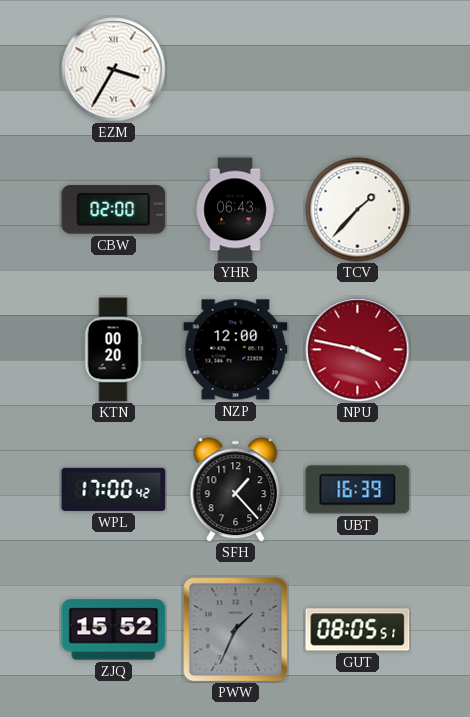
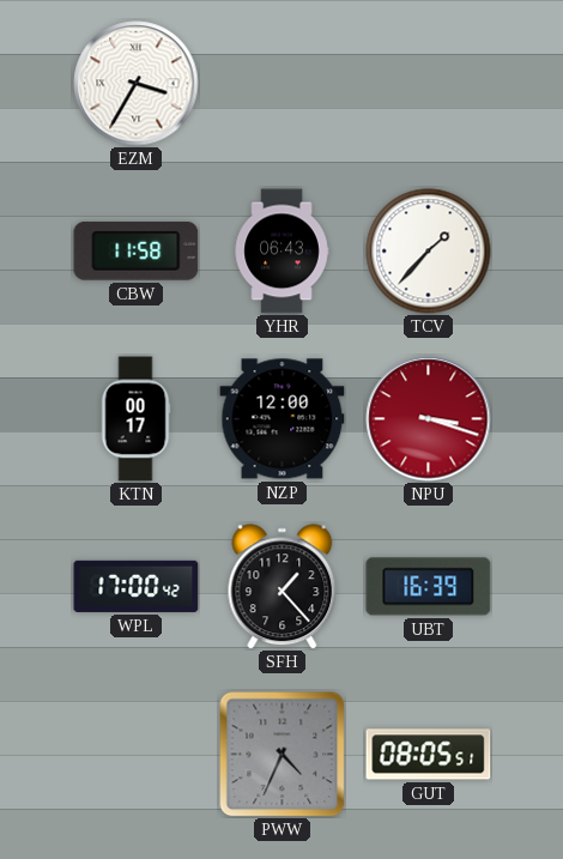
CBW: 02:00 -> 11:58 (137, 250)
KTN: 00:20 -> 00:17 (135, 419)
NPU: 3:47 -> 3:18 (429, 419)
ZJQ: 15:52 -> none (114, 630)
PWW: 1:34 -> 4:34 (281, 754)
